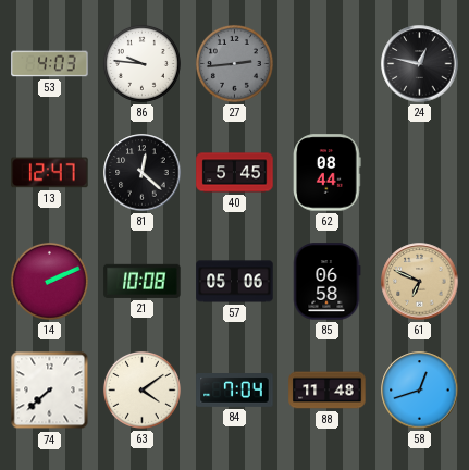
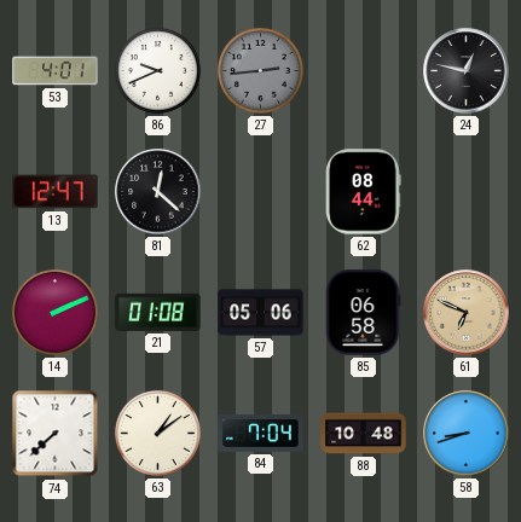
53: 4:03 -> 4:01 (56, 71)
86: 9:46 -> 9:41 (157, 70)
40: 5:45 -> none (235, 173)
21: 10:08 -> 01:08 (158, 312)
63: 4:09 -> 1:09 (157, 433)
88: 11:48 -> 10:48 (364, 434)
58: 12:42 -> 8:42 (467, 434)
